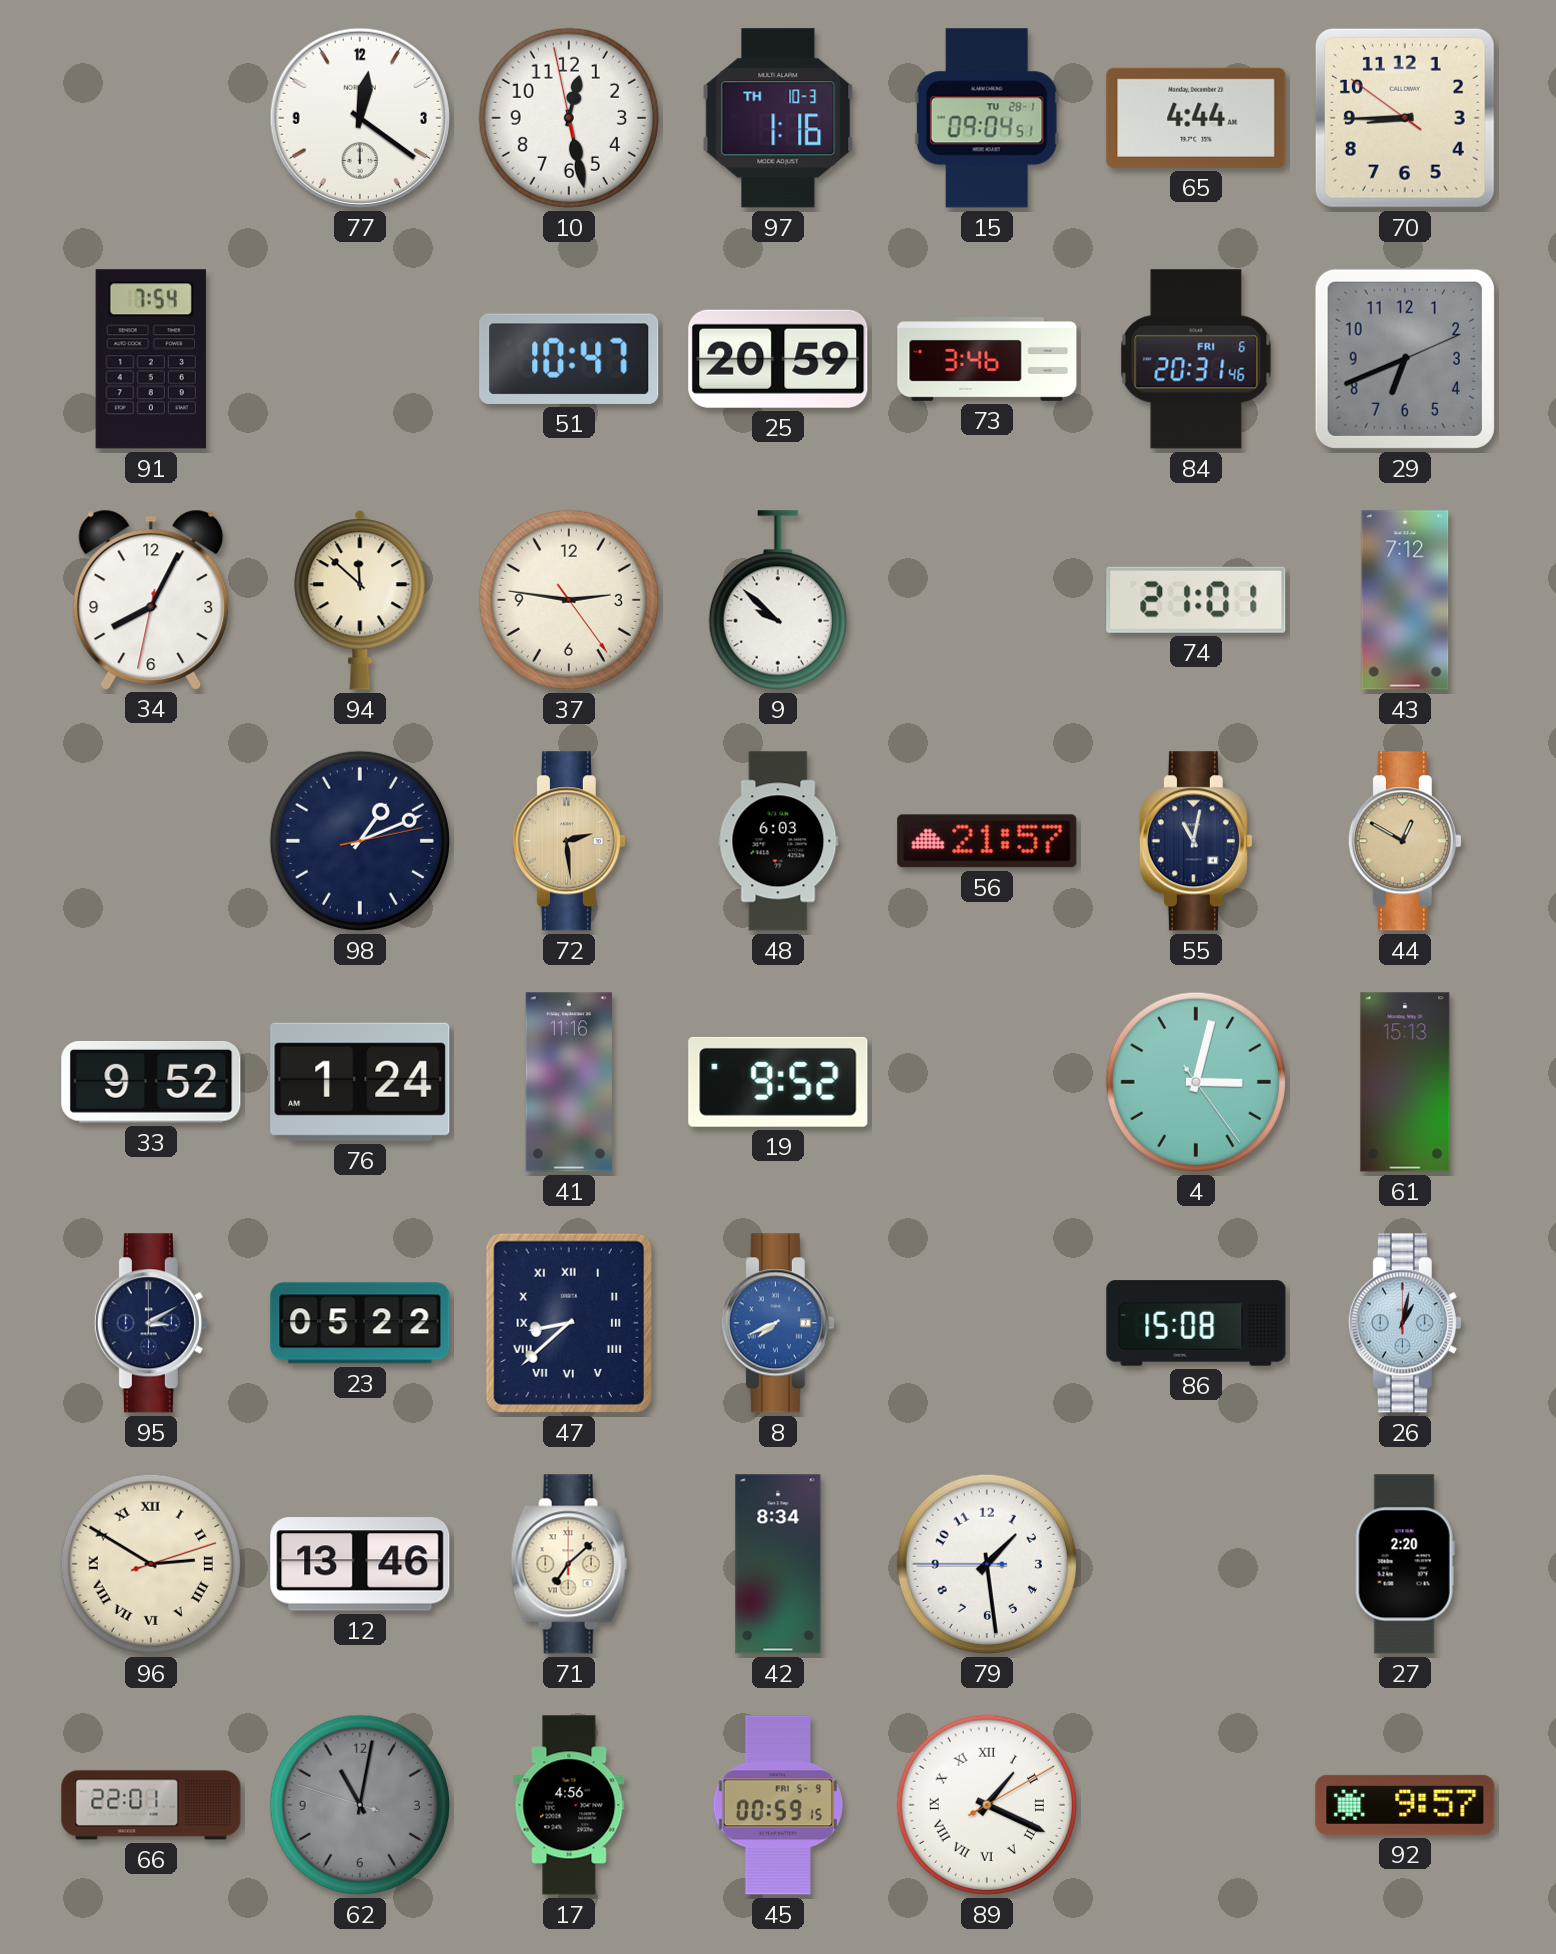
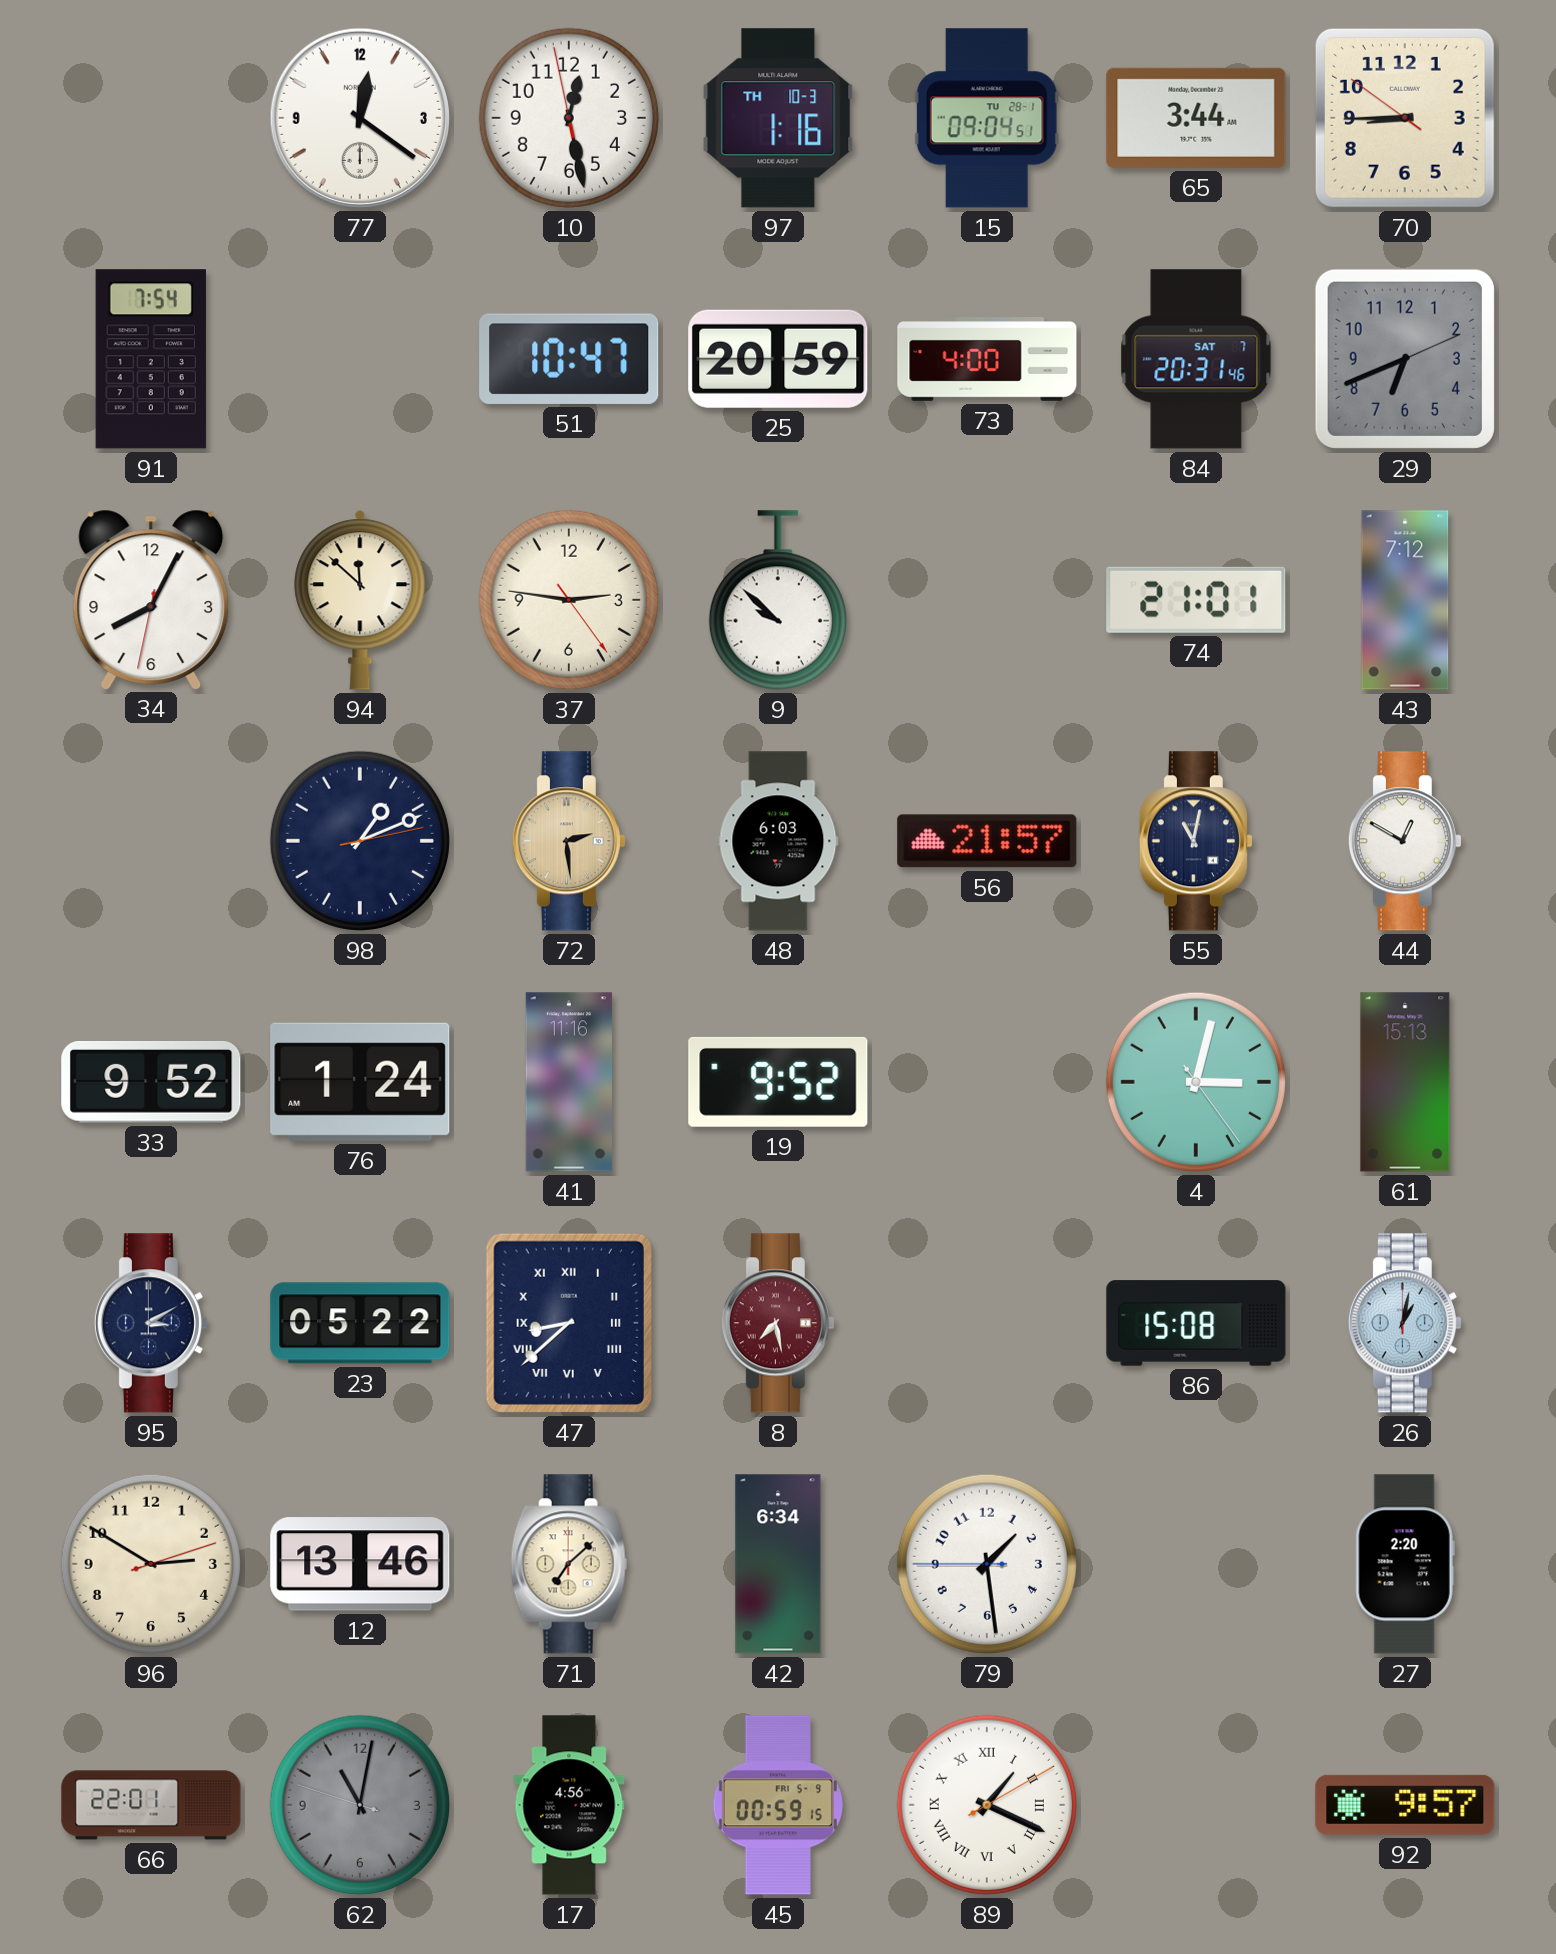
65: 4:44 -> 3:44 (1196, 118)
73: 3:46 -> 4:00 (987, 360)
84 date: FRI 6 -> SAT 7 (1196, 359)
44 dial: champagne -> white (1405, 841)
8: 7:41 -> 7:28 (778, 1323)
8 dial: blue -> burgundy (778, 1323)
96 numerals: Roman -> Arabic (151, 1564)
42: 8:34 -> 6:34 (778, 1564)
